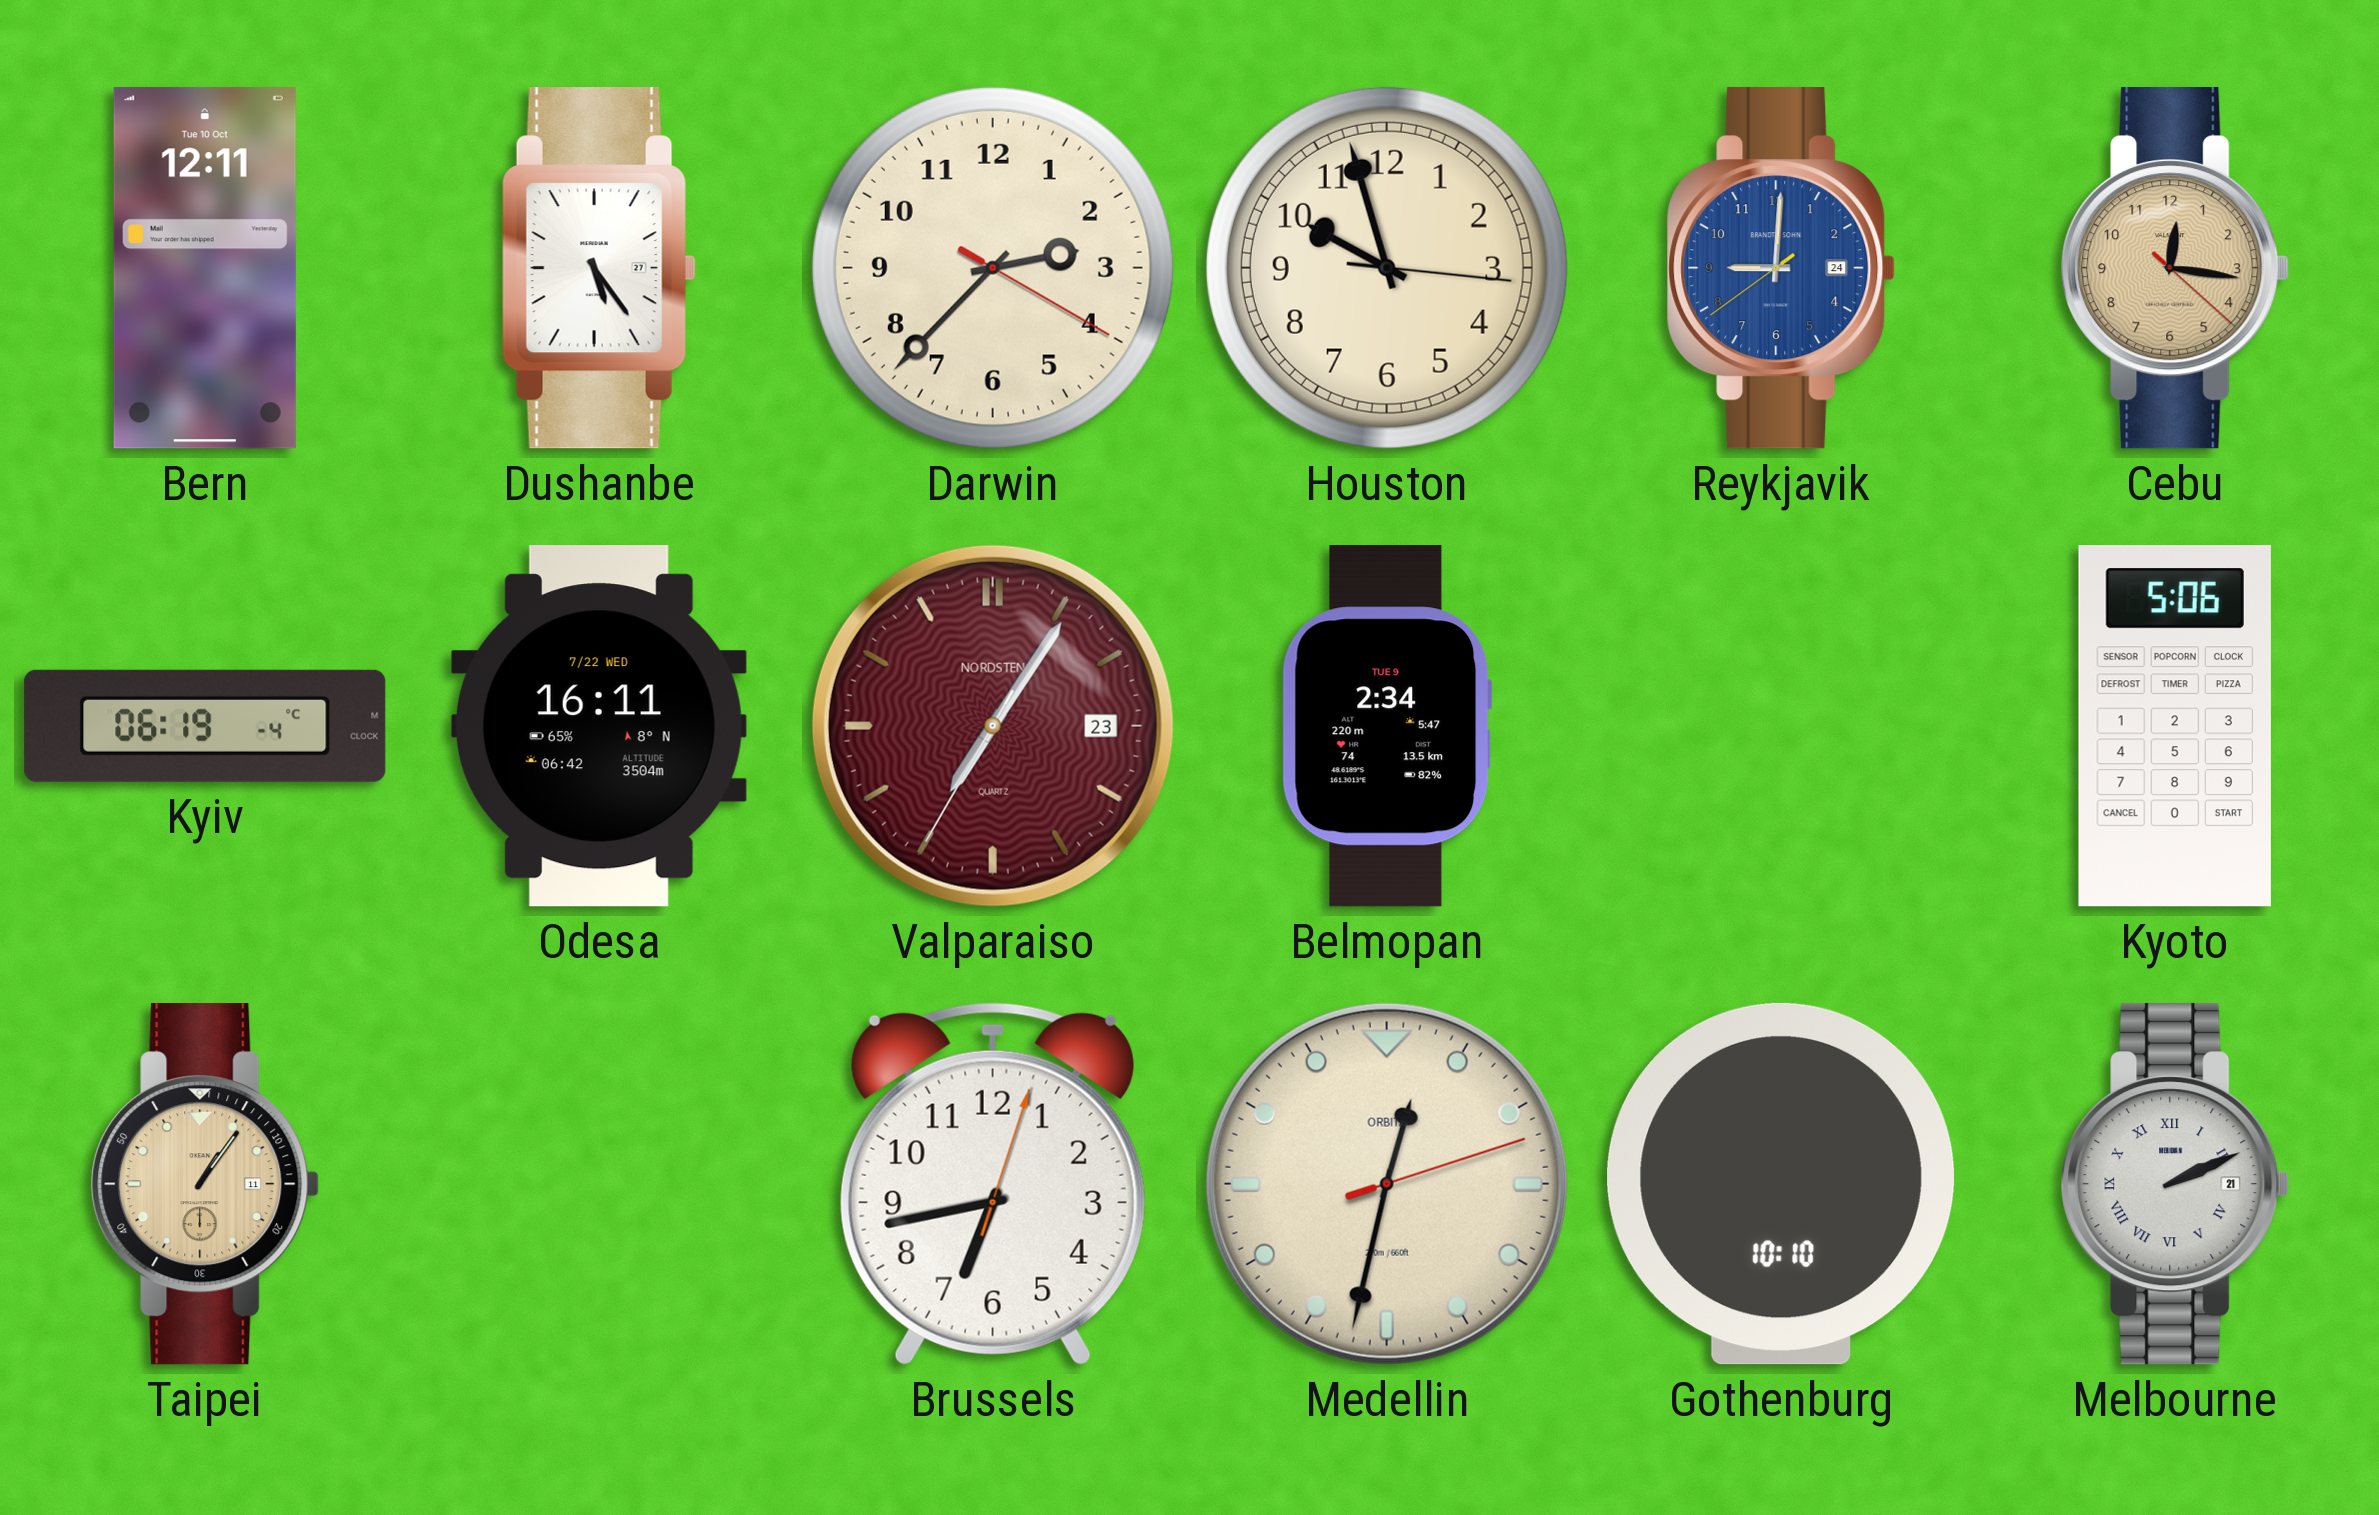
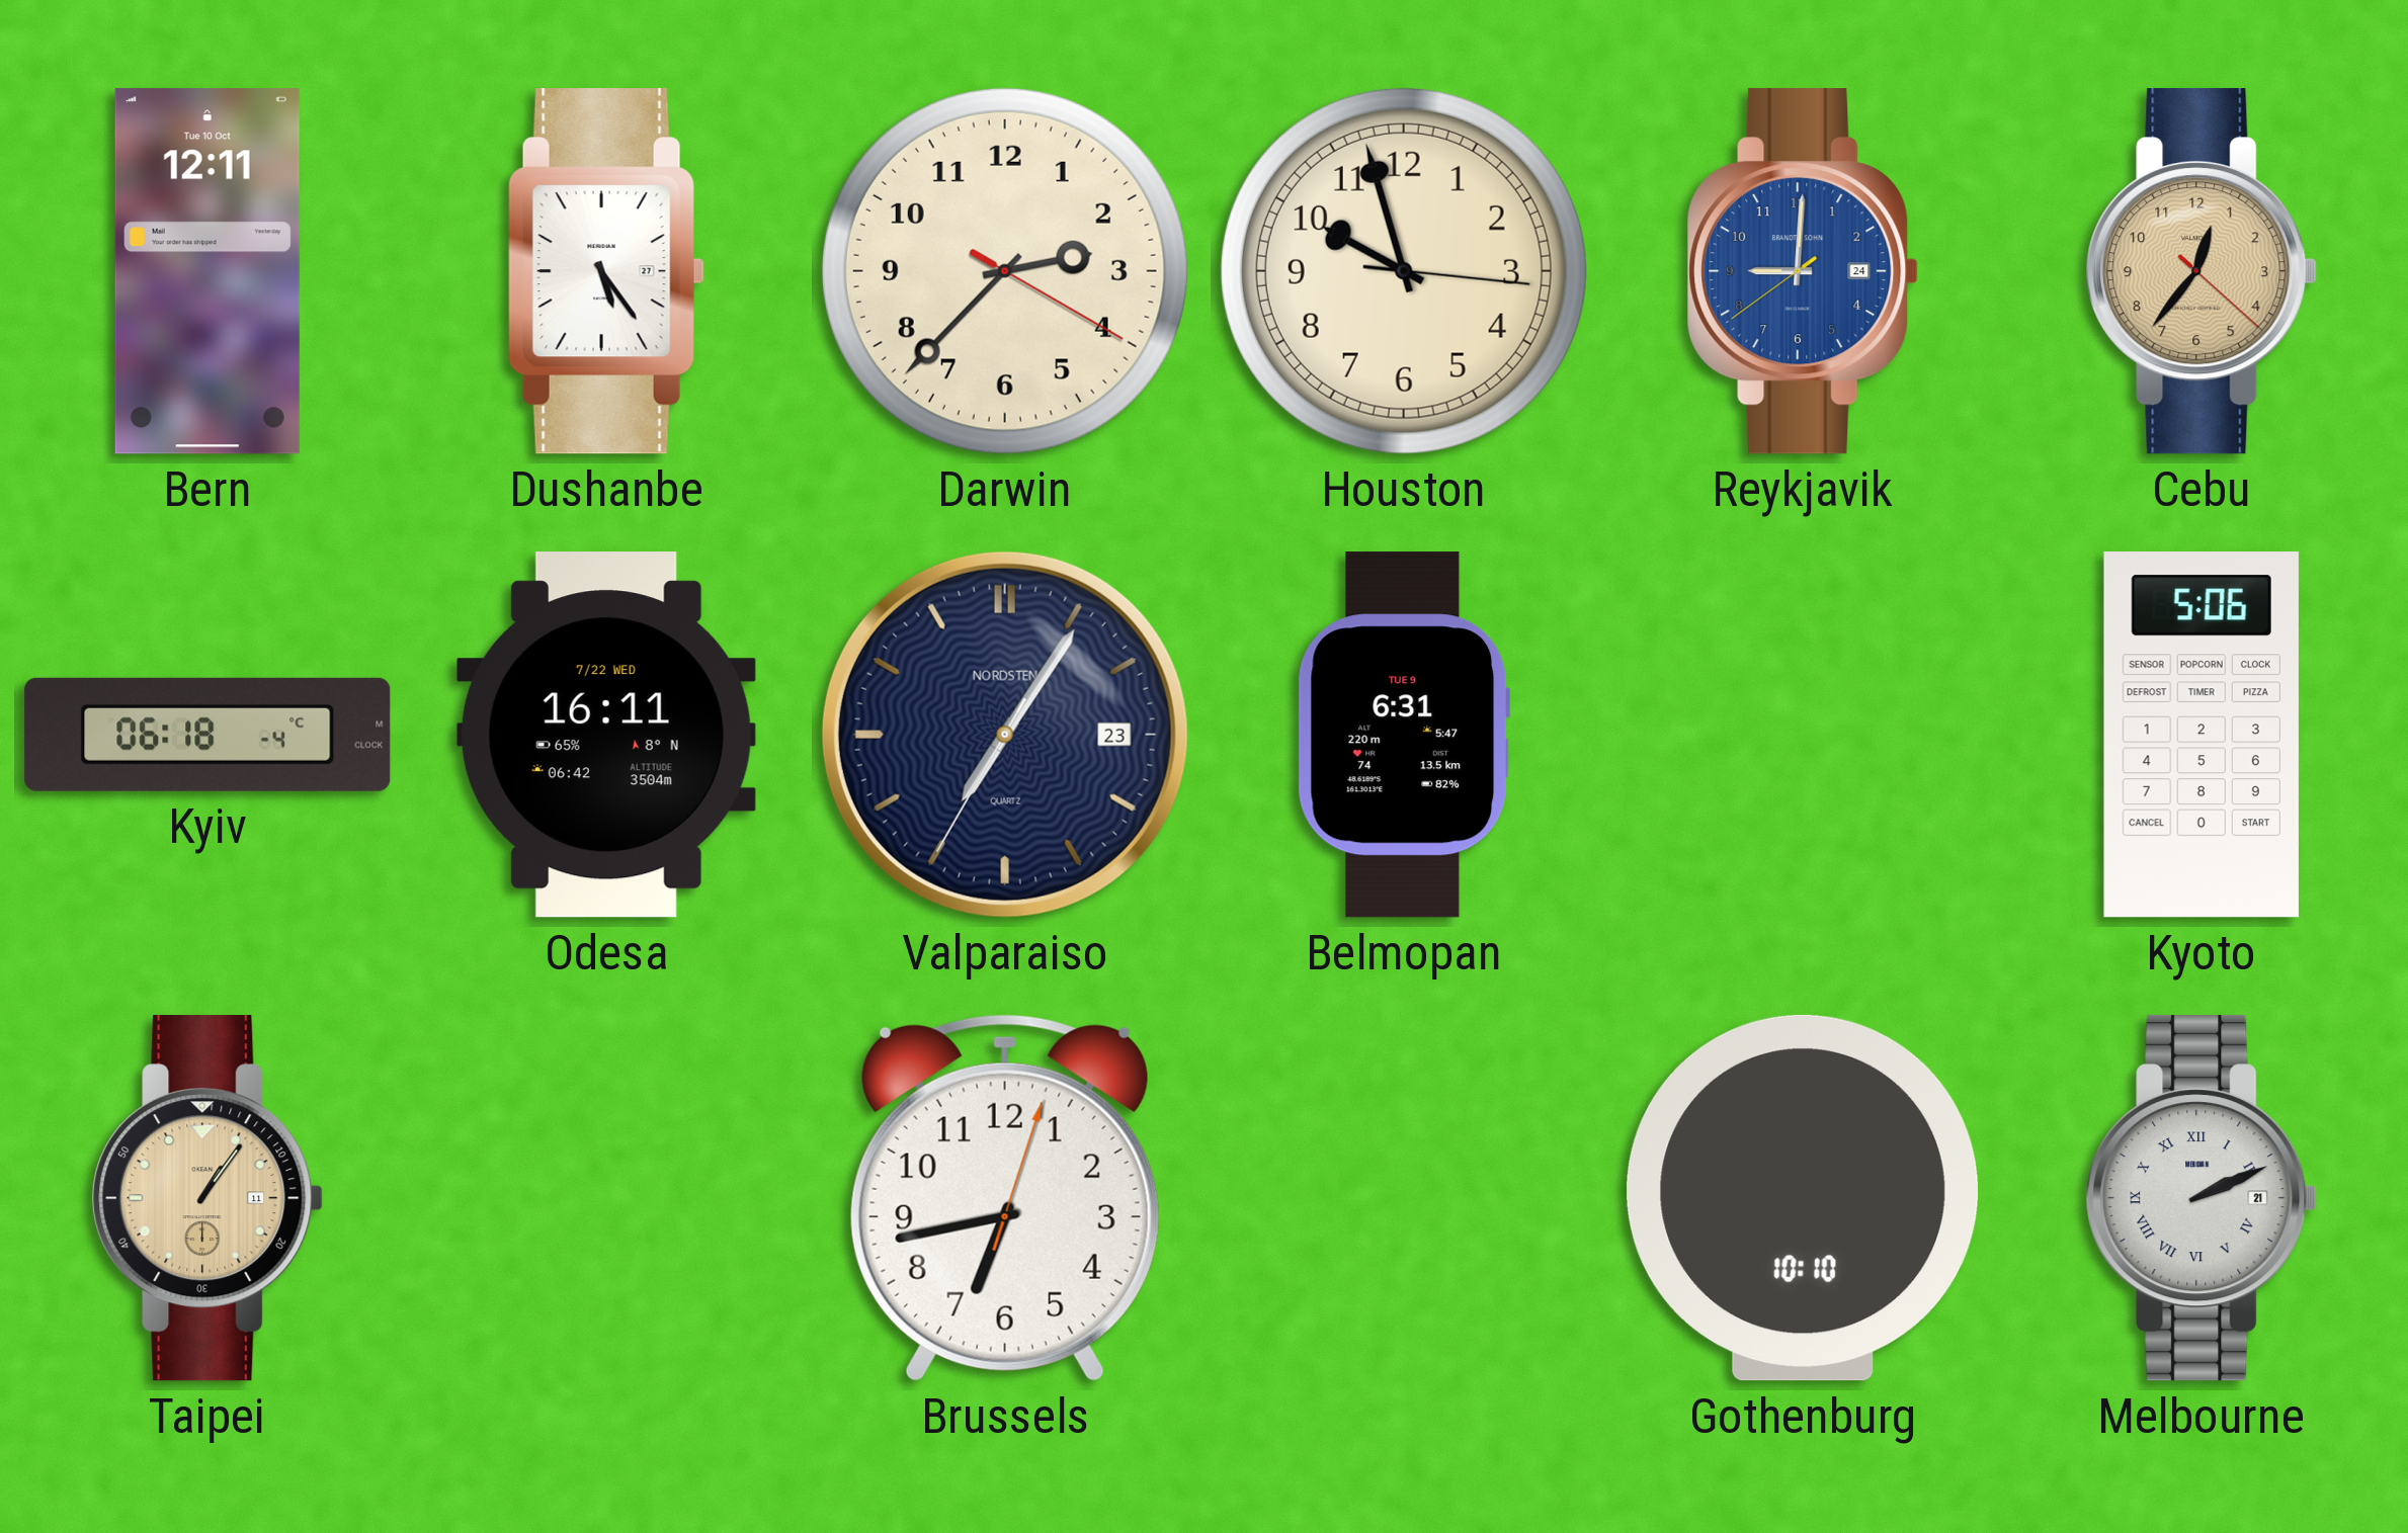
Cebu: 12:16 -> 12:36 (2202, 271)
Kyiv: 06:19 -> 06:18 (207, 735)
Valparaiso dial: burgundy -> navy (1005, 735)
Belmopan: 2:34 -> 6:31 (1404, 735)
Medellin: 12:32 -> none (1387, 1184)
